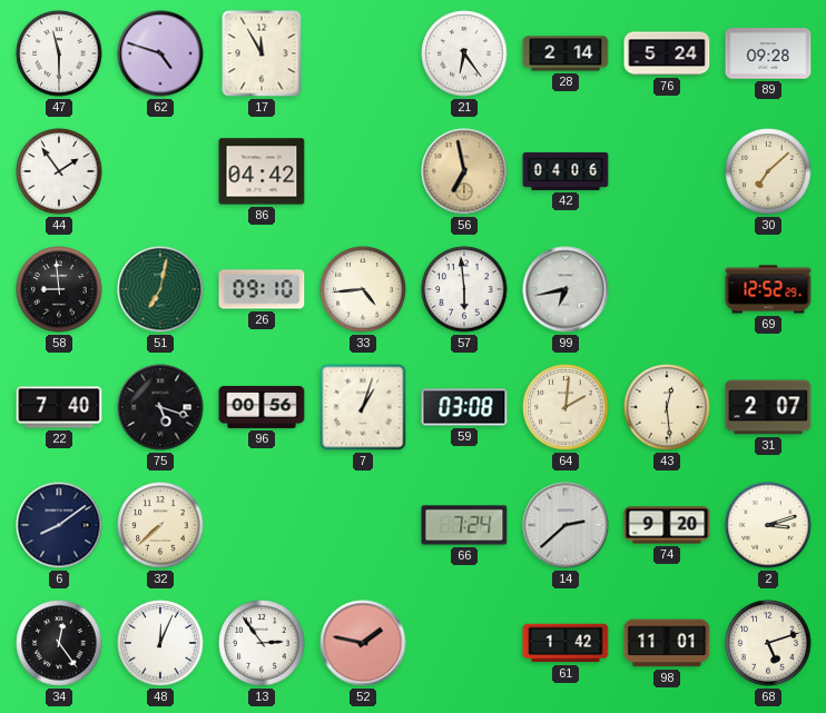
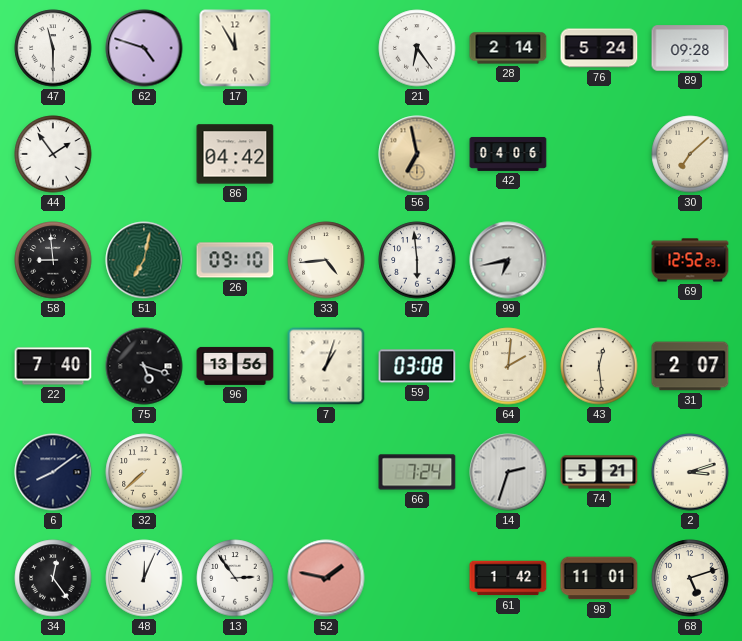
96: 00:56 -> 13:56 (235, 366)
14: 2:38 -> 2:33 (508, 472)
74: 9:20 -> 5:21 (599, 472)
